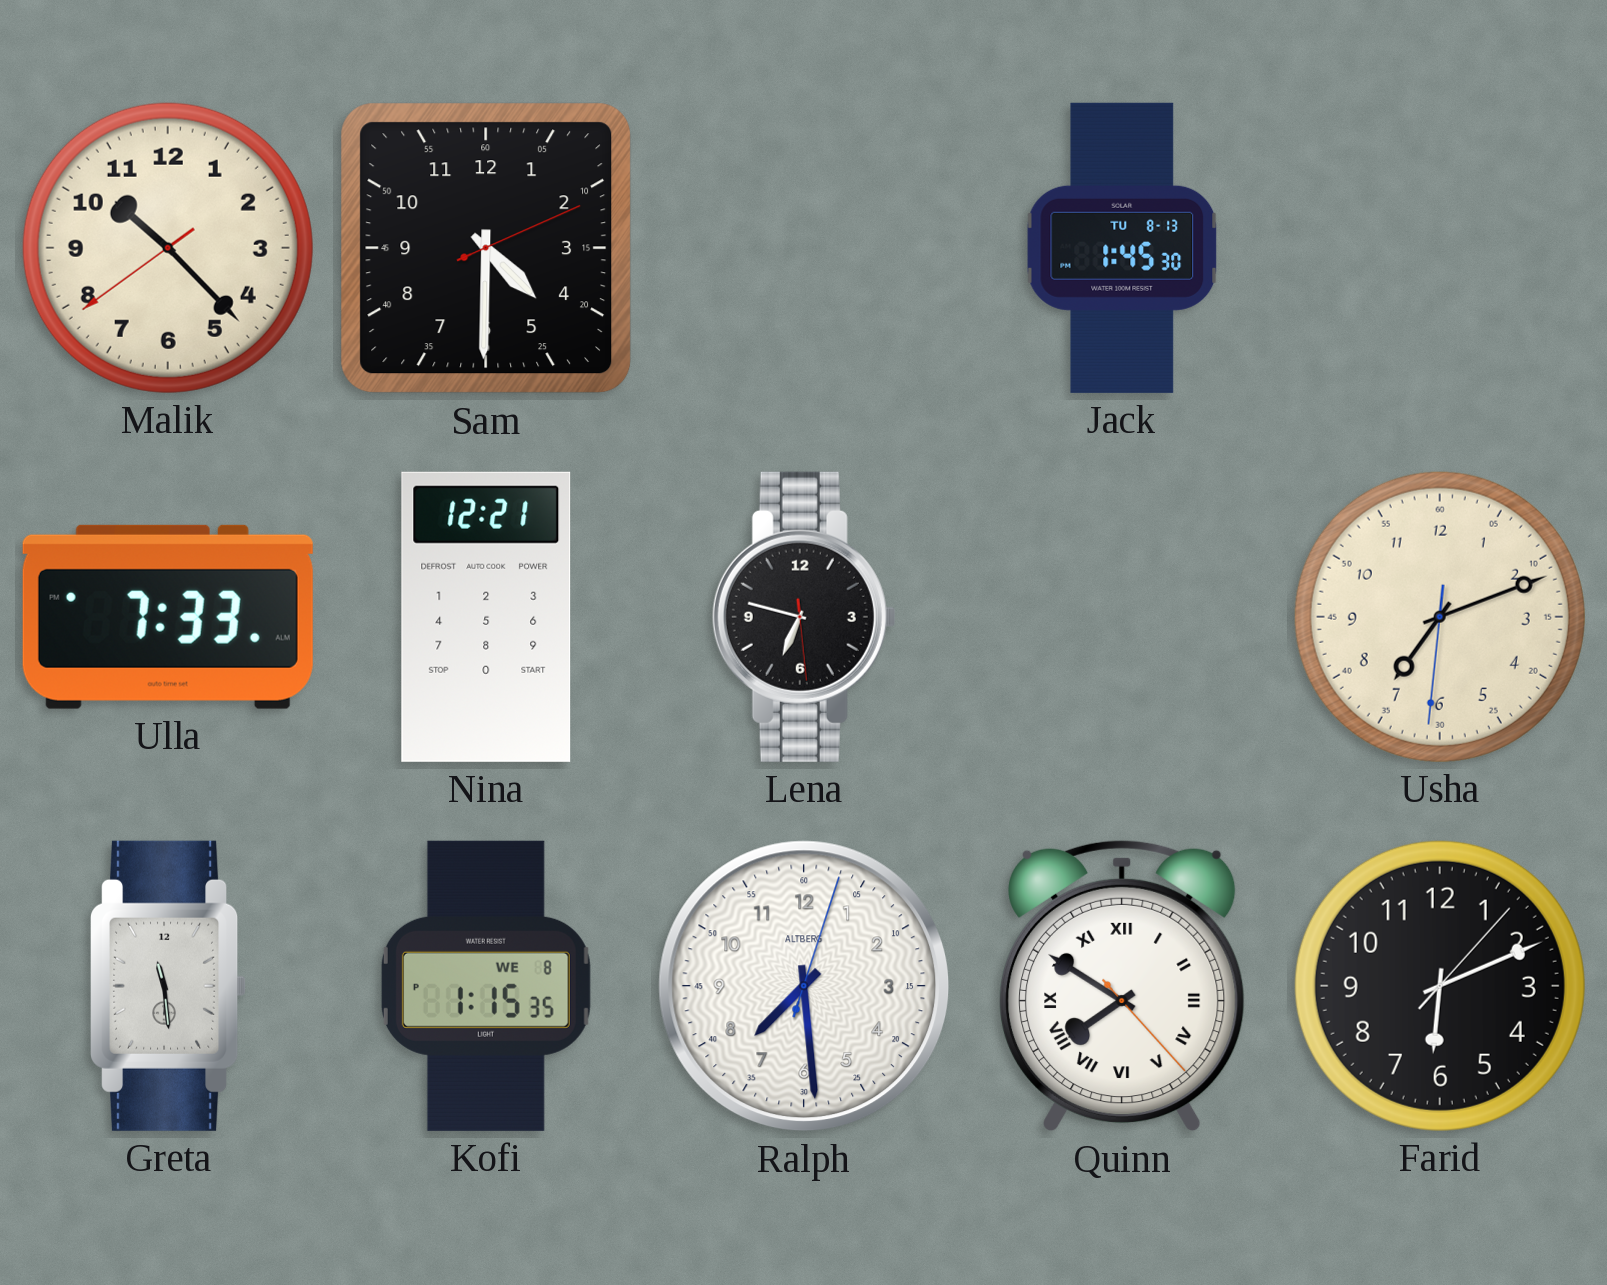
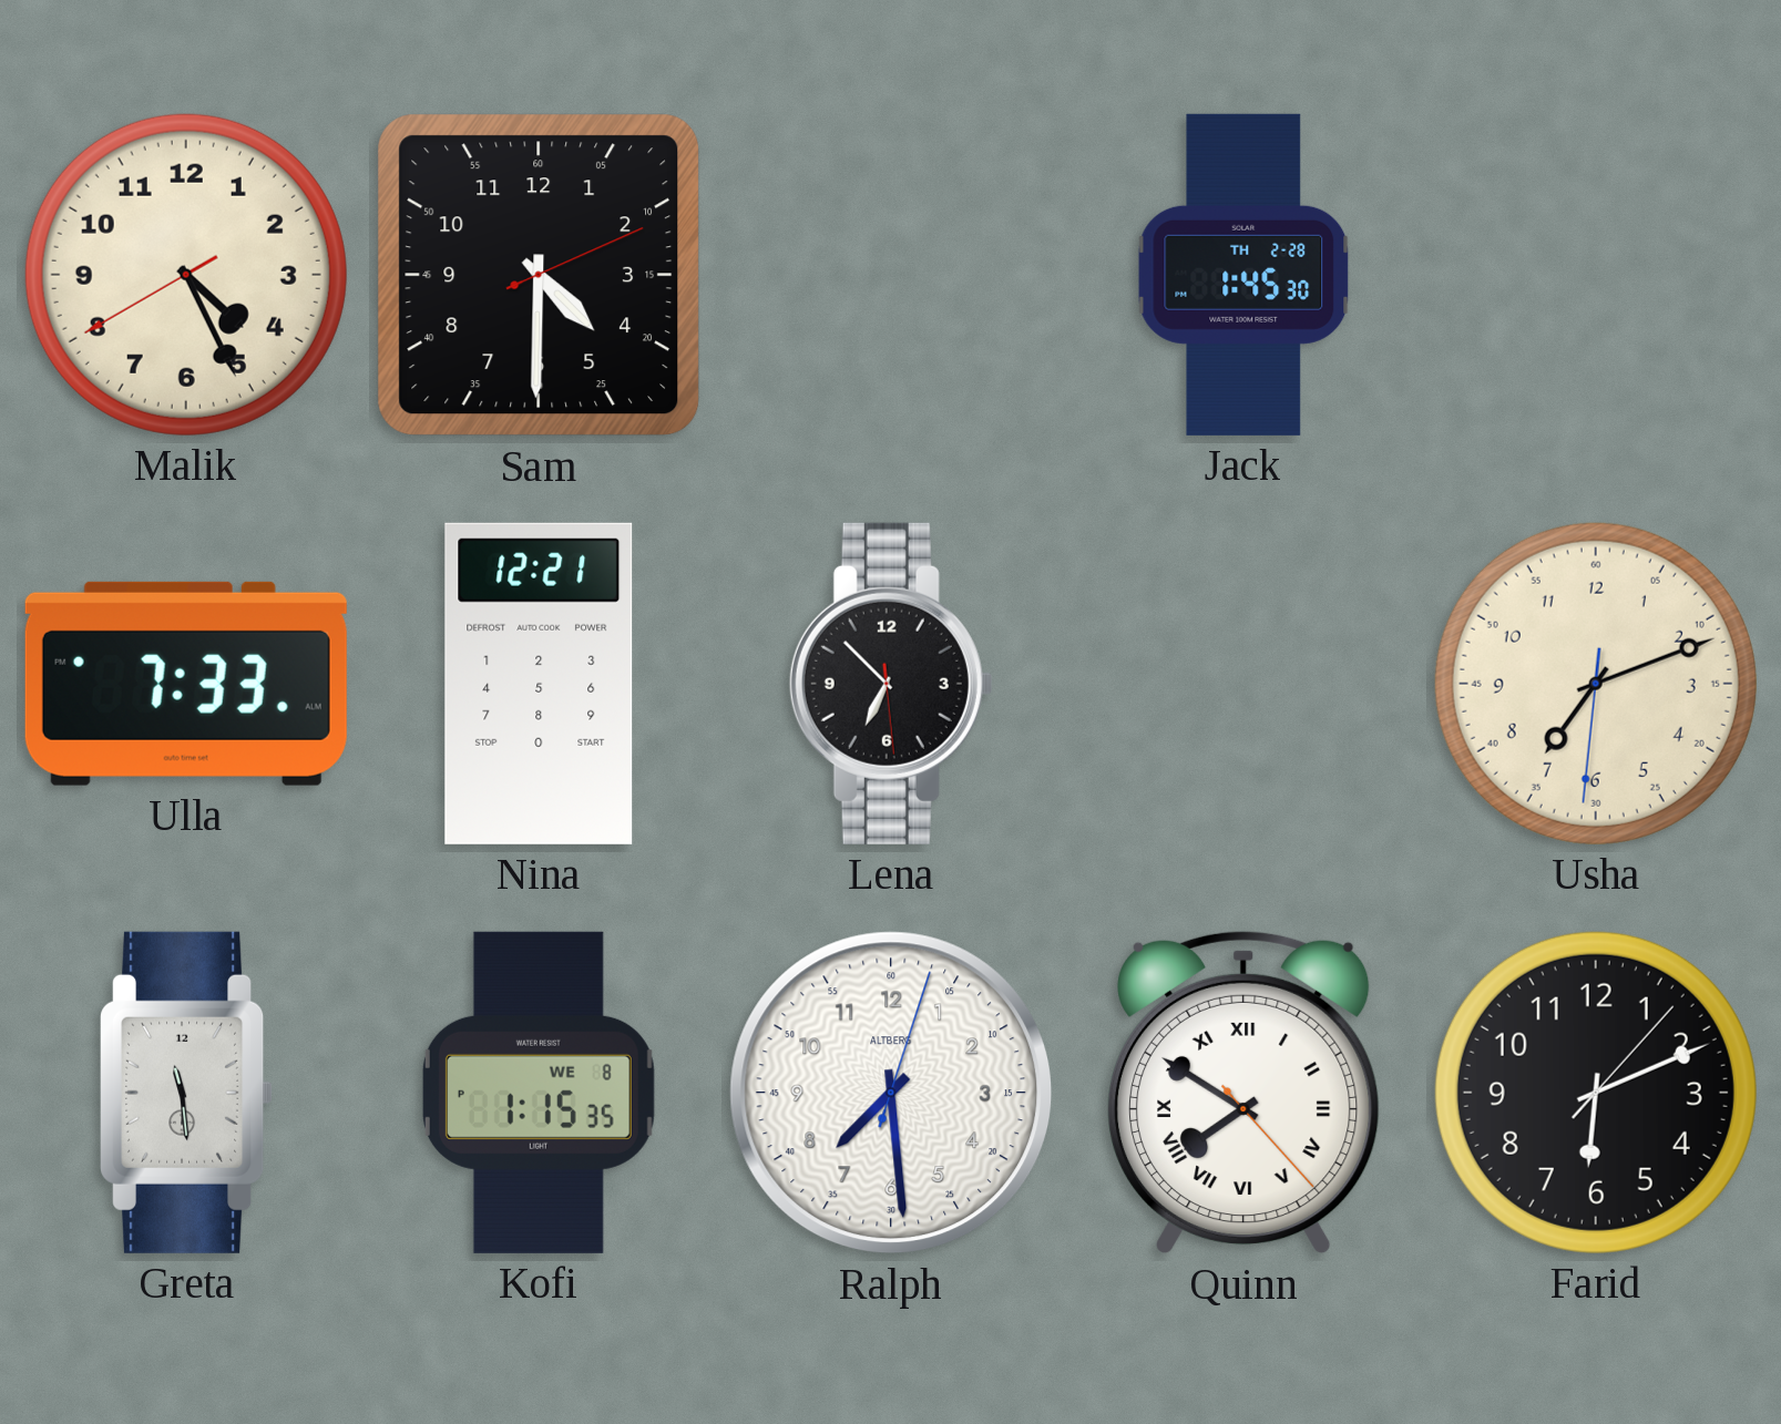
Malik: 10:22 -> 4:25 (186, 275)
Jack date: TU 8-13 -> TH 2-28 (1243, 275)
Lena: 6:47 -> 6:52 (891, 684)
